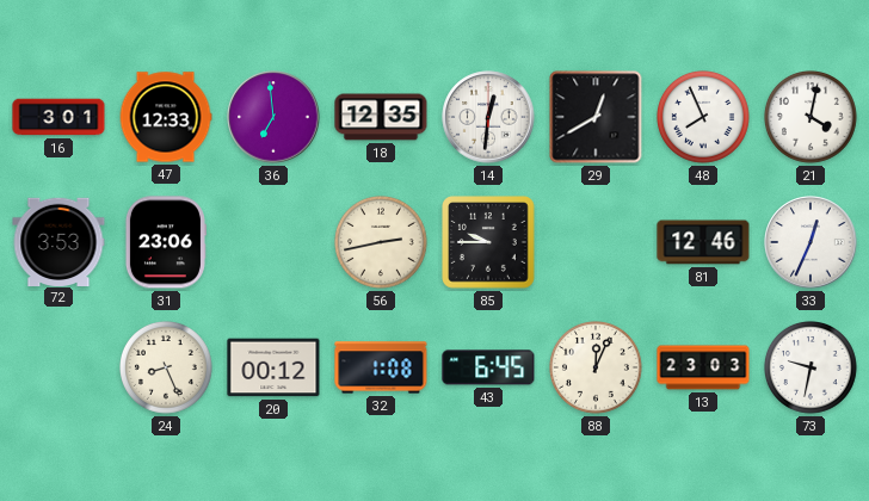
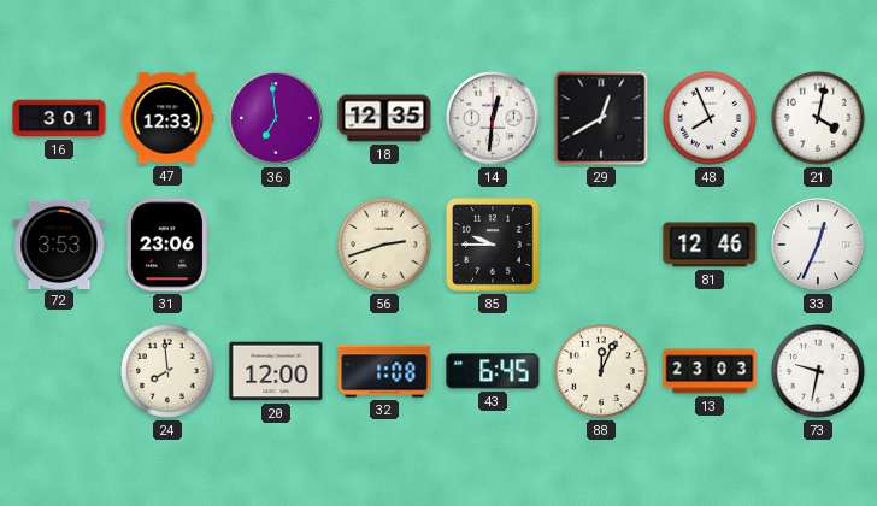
56: 2:43 -> 2:42 (385, 246)
24: 8:26 -> 7:59 (169, 372)
20: 00:12 -> 12:00 (276, 371)
